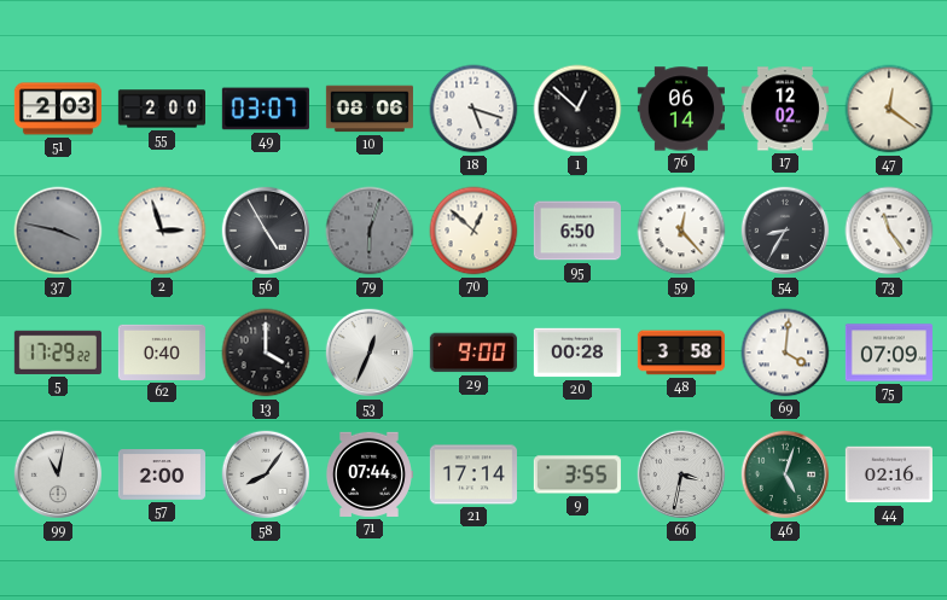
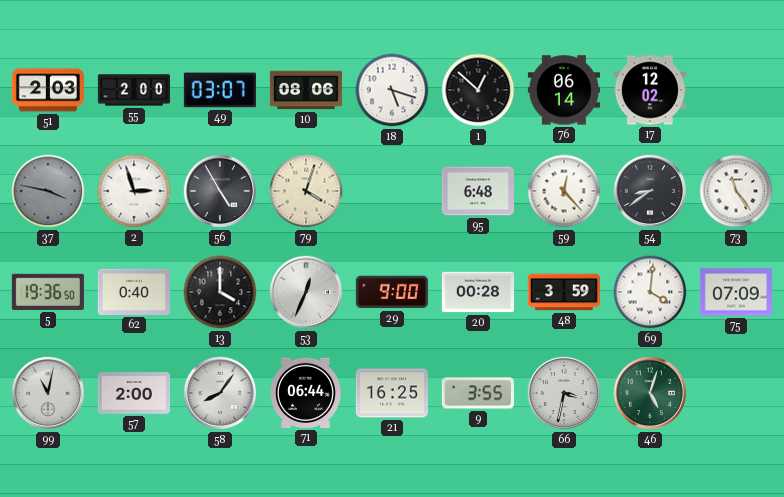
47: 12:21 -> none (889, 109)
79: 6:03 -> 4:03 (306, 191)
79 dial: grey -> cream (306, 191)
70: 12:52 -> none (473, 231)
95: 6:50 -> 6:48 (478, 191)
54: 8:35 -> 8:39 (650, 191)
5: 17:29 -> 19:36 (48, 292)
48: 3:58 -> 3:59 (564, 292)
71: 07:44 -> 06:44 (305, 393)
21: 17:14 -> 16:25 (392, 393)
44: 02:16 -> none (889, 474)
